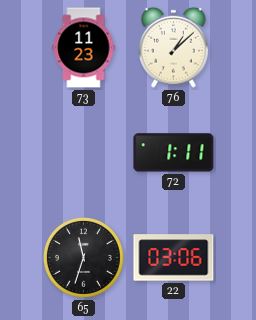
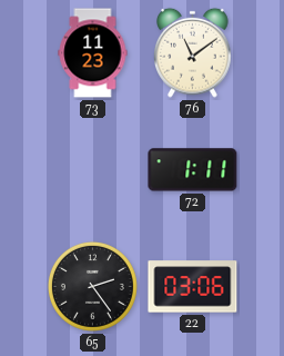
76: 1:08 -> 11:09 (193, 52)
65: 11:33 -> 2:24 (92, 286)
